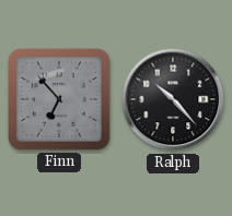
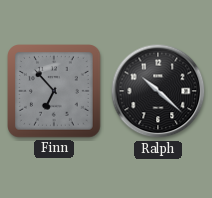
Ralph: 10:23 -> 10:22 (158, 91)
